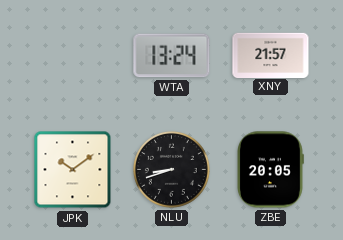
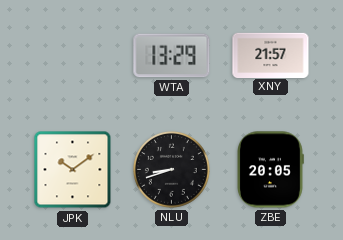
WTA: 13:24 -> 13:29 (172, 56)
